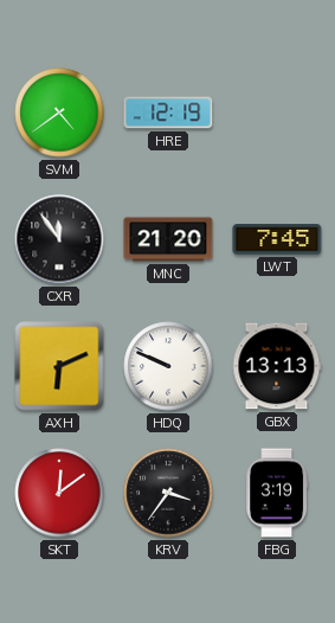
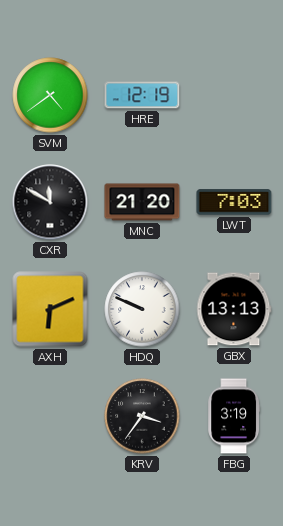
CXR: 11:54 -> 11:50 (50, 202)
LWT: 7:45 -> 7:03 (234, 202)
SKT: 12:09 -> none (59, 493)
